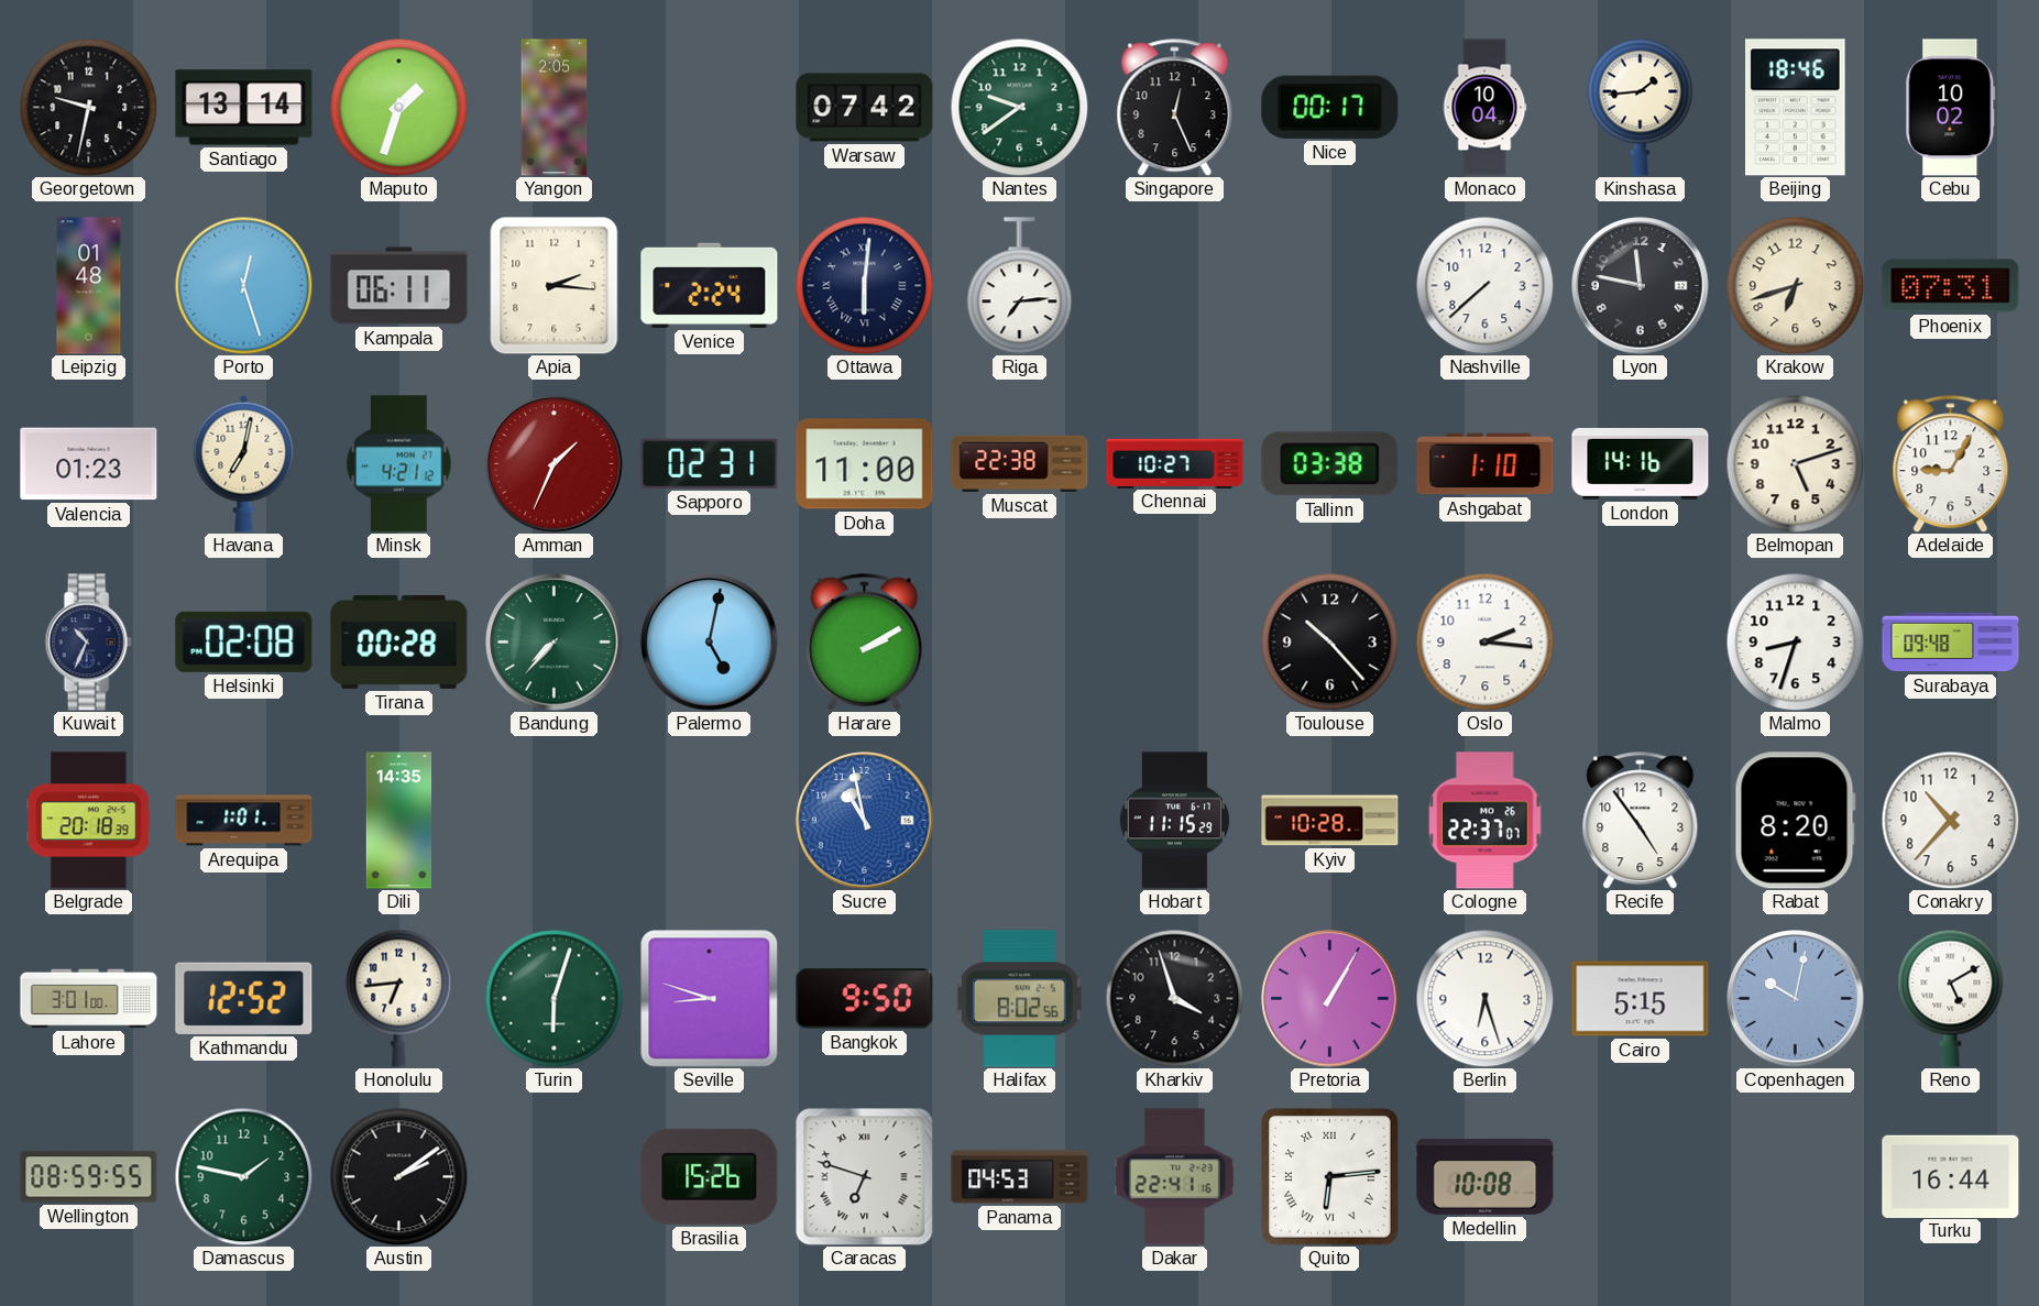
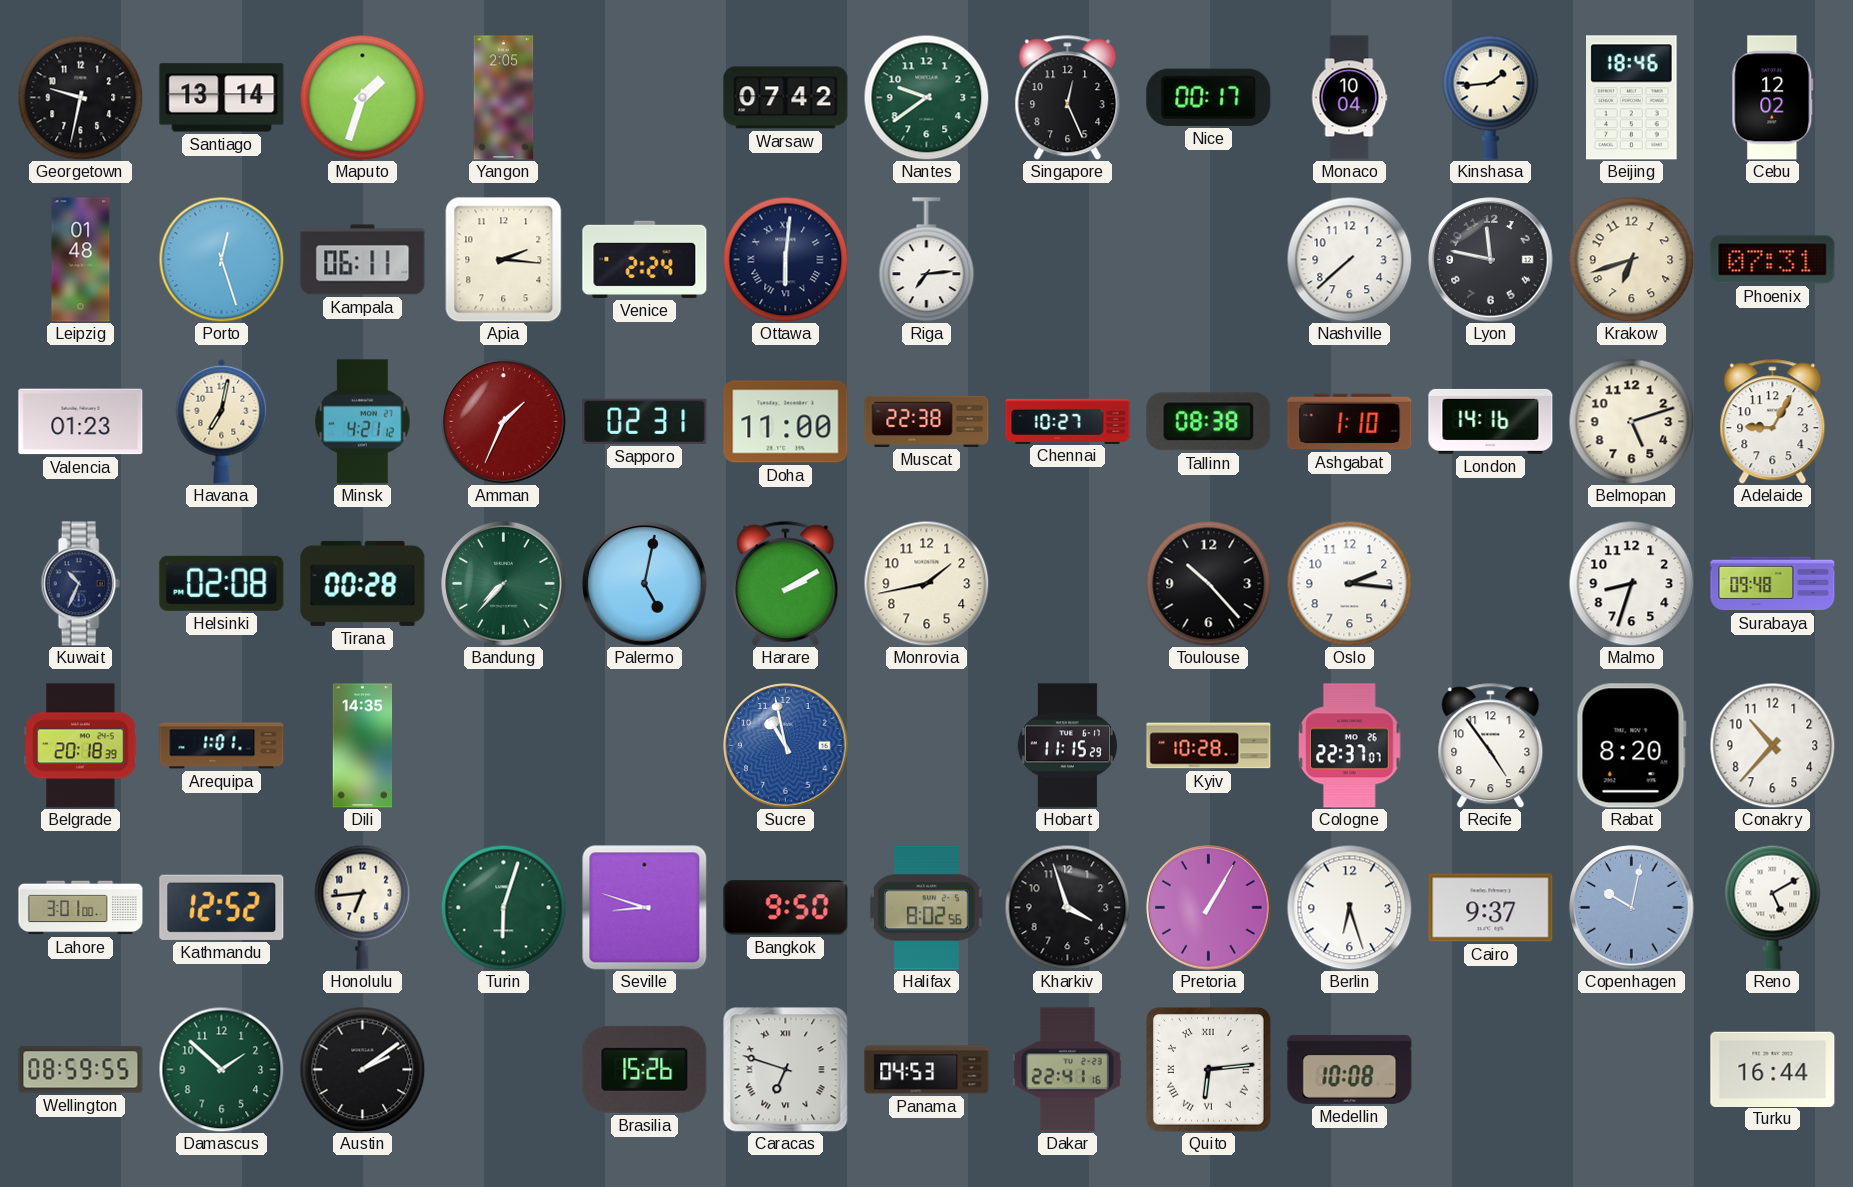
Cebu: 10:02 -> 12:02 (1773, 98)
Tallinn: 03:38 -> 08:38 (1209, 422)
Monrovia: none -> 1:43 (926, 583)
Cairo: 5:15 -> 9:37 (1491, 908)
Damascus: 1:47 -> 1:52 (221, 1069)
